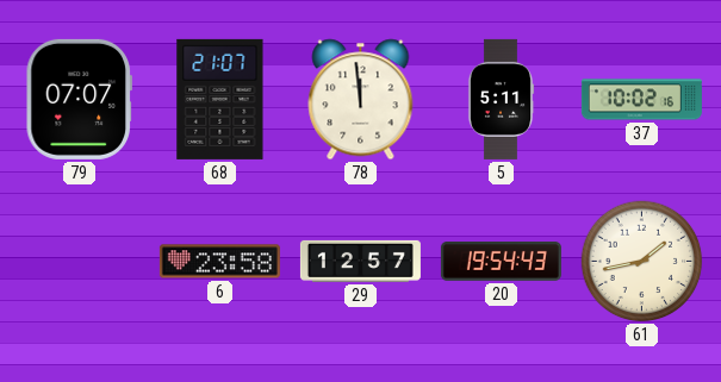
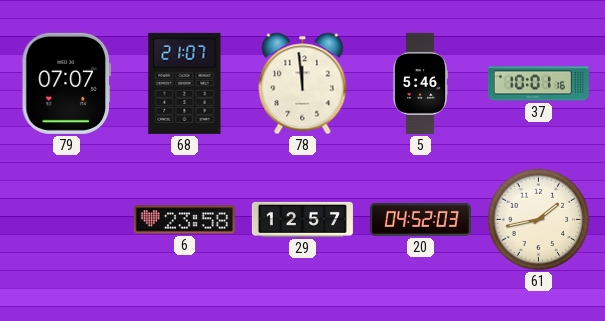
5: 5:11 -> 5:46 (420, 83)
37: 10:02 -> 10:01 (538, 84)
20: 19:54 -> 04:52 (420, 220)
